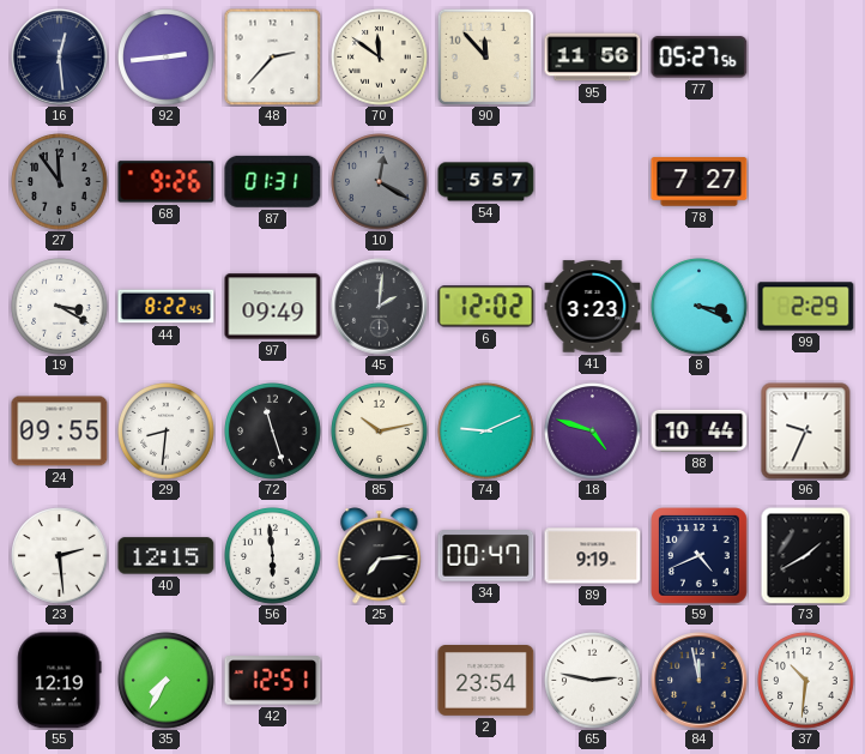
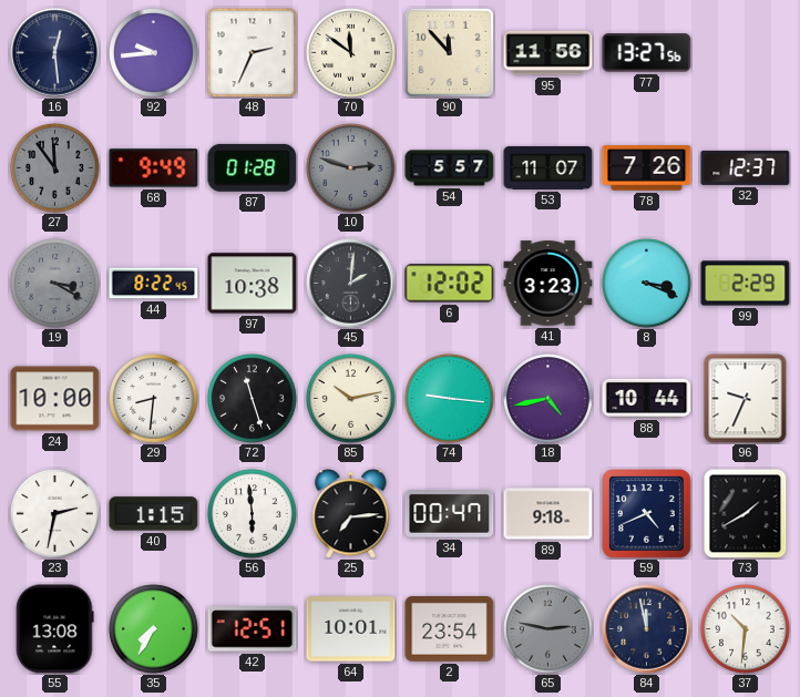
92: 2:44 -> 9:44 (154, 53)
48: 2:37 -> 2:34 (252, 52)
77: 05:27 -> 13:27 (647, 53)
68: 9:26 -> 9:49 (154, 168)
87: 01:31 -> 01:28 (253, 167)
10: 12:20 -> 2:48 (351, 168)
53: none -> 11:07 (548, 167)
78: 7:27 -> 7:26 (647, 168)
32: none -> 12:37 (746, 167)
19 dial: white -> grey (55, 284)
97: 09:49 -> 10:38 (253, 284)
24: 09:55 -> 10:00 (55, 399)
74: 9:11 -> 9:16 (450, 399)
18: 4:48 -> 4:43 (548, 399)
23: 2:29 -> 2:32 (55, 514)
40: 12:15 -> 1:15 (154, 514)
89: 9:19 -> 9:18 (548, 514)
55: 12:19 -> 13:08 (55, 629)
64: none -> 10:01 (351, 629)
65 dial: white -> grey (548, 629)
